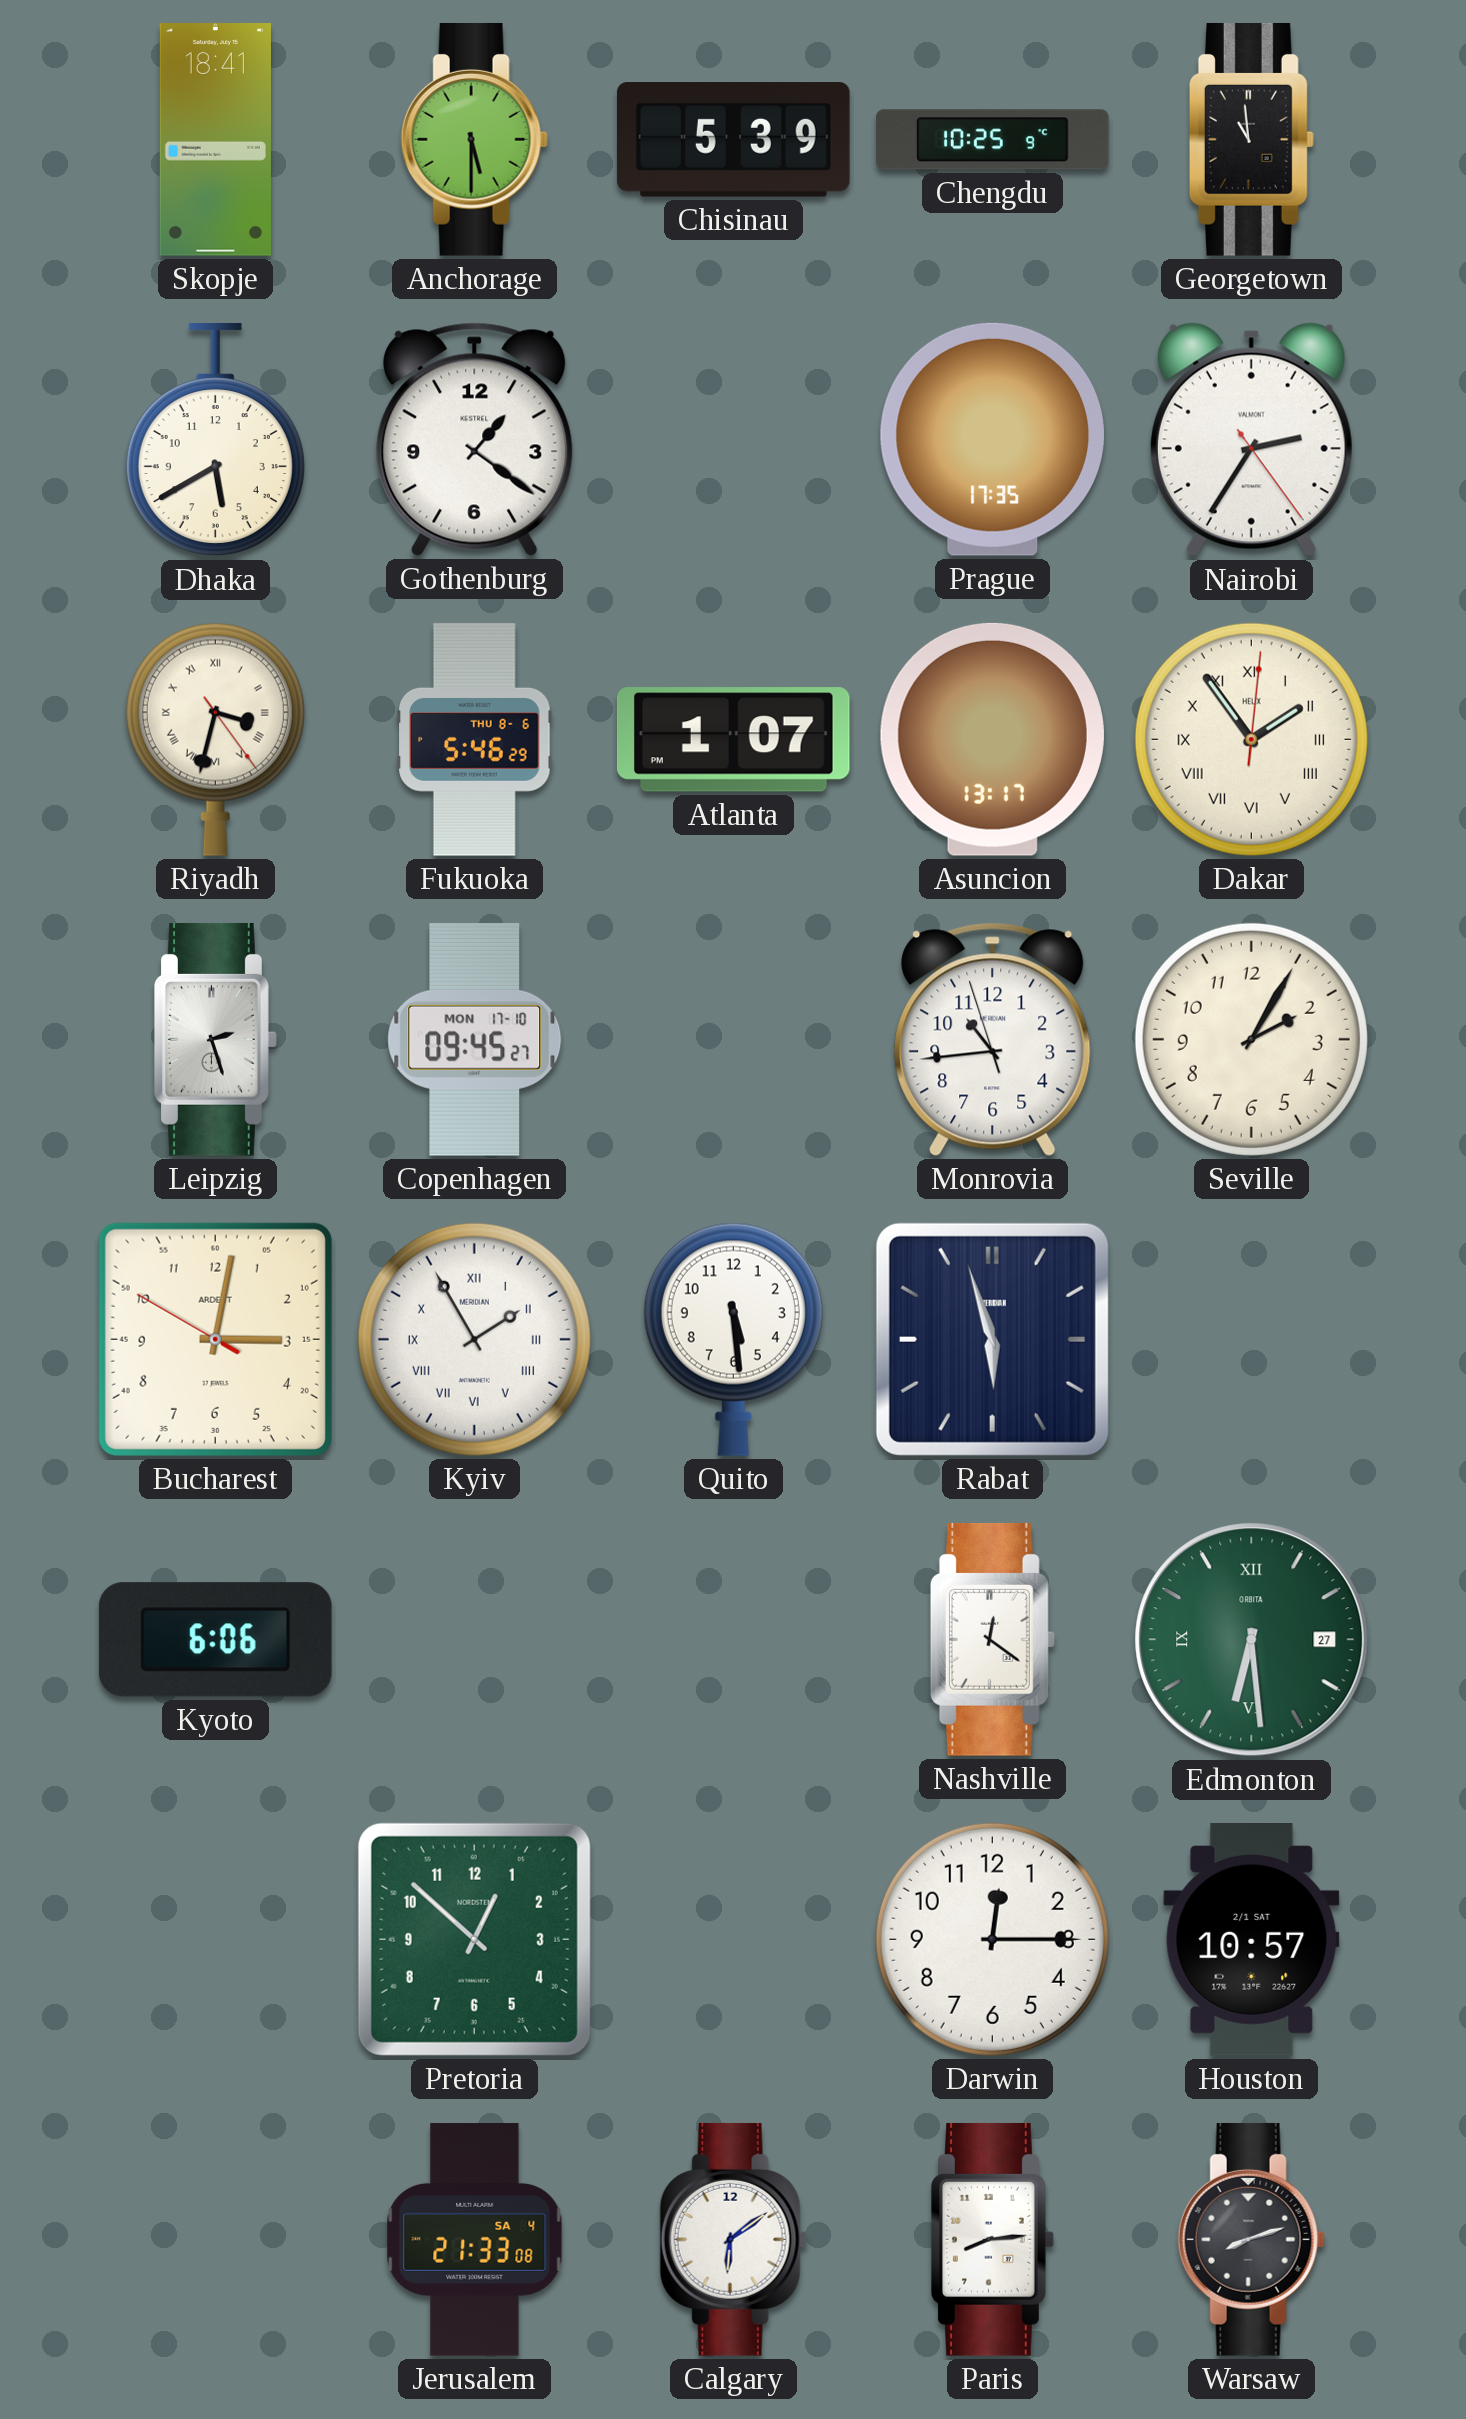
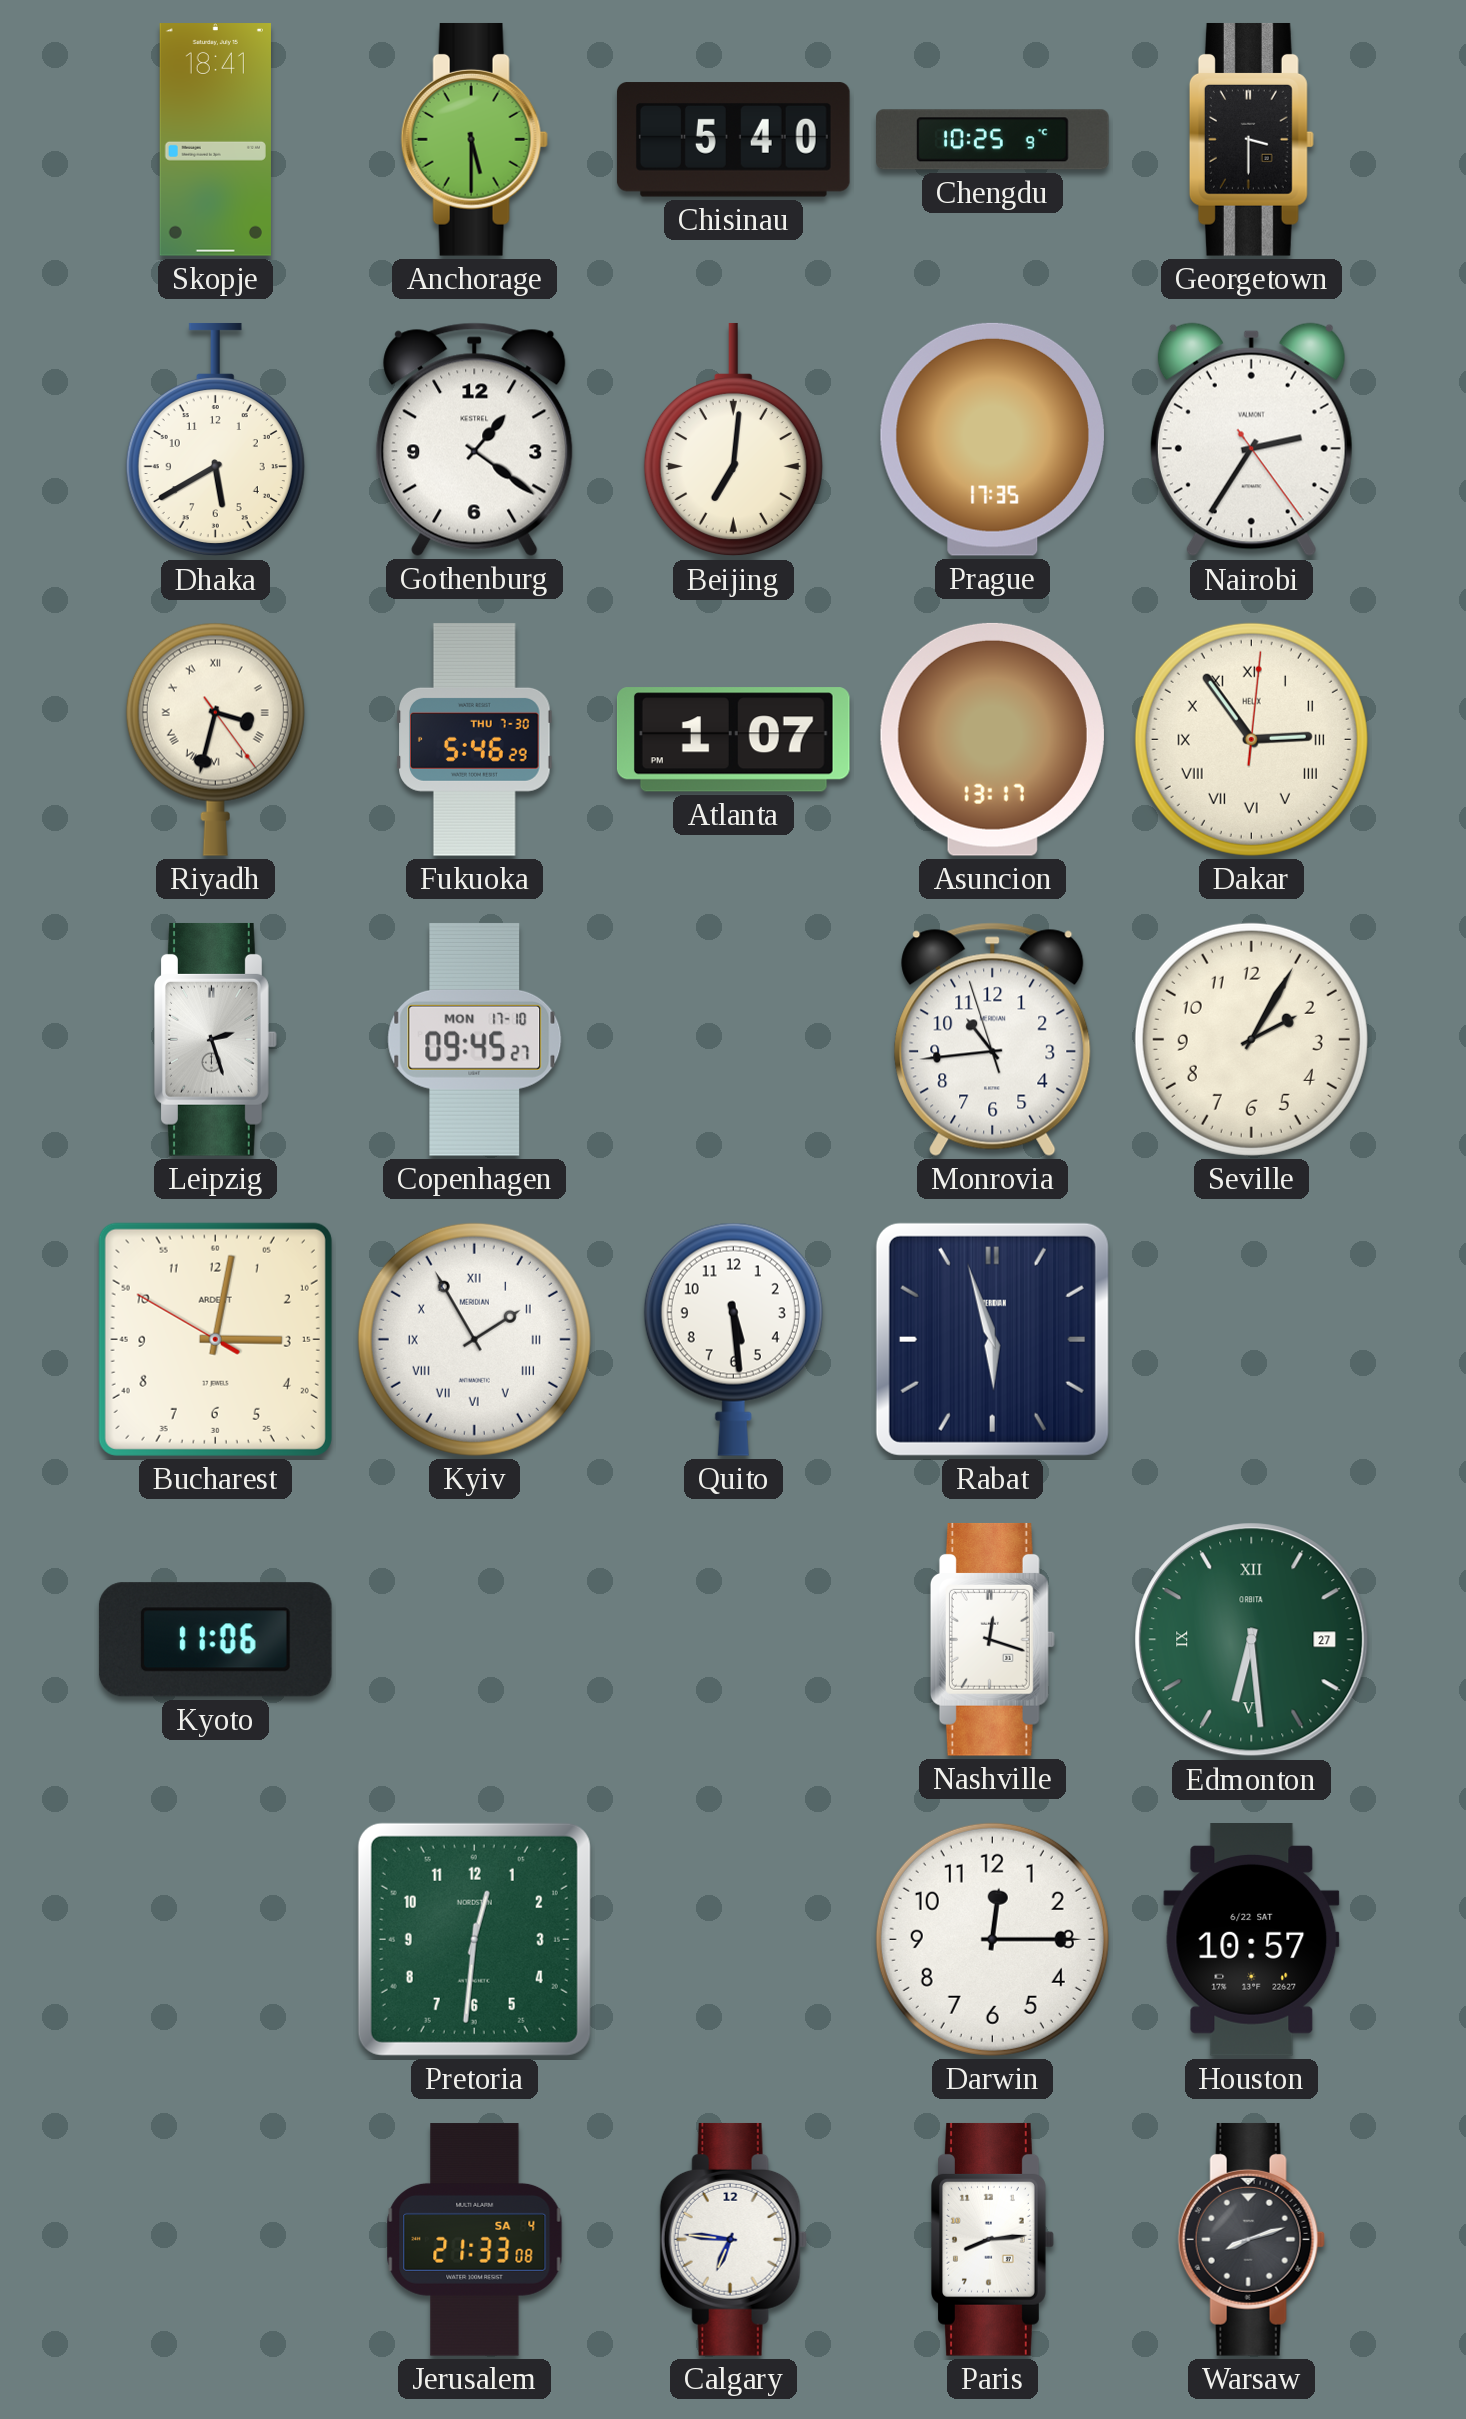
Chisinau: 5:39 -> 5:40 (734, 140)
Georgetown: 10:59 -> 3:30 (1251, 139)
Beijing: none -> 7:01 (733, 440)
Fukuoka date: THU 8-6 -> THU 7-30 (475, 740)
Dakar: 1:54 -> 2:54 (1251, 739)
Kyoto: 6:06 -> 11:06 (215, 1640)
Nashville: 12:21 -> 12:18 (992, 1639)
Pretoria: 12:52 -> 12:31 (474, 1939)
Houston date: 2/1 SAT -> 6/22 SAT (1252, 1940)
Calgary: 6:09 -> 6:46 (733, 2239)
